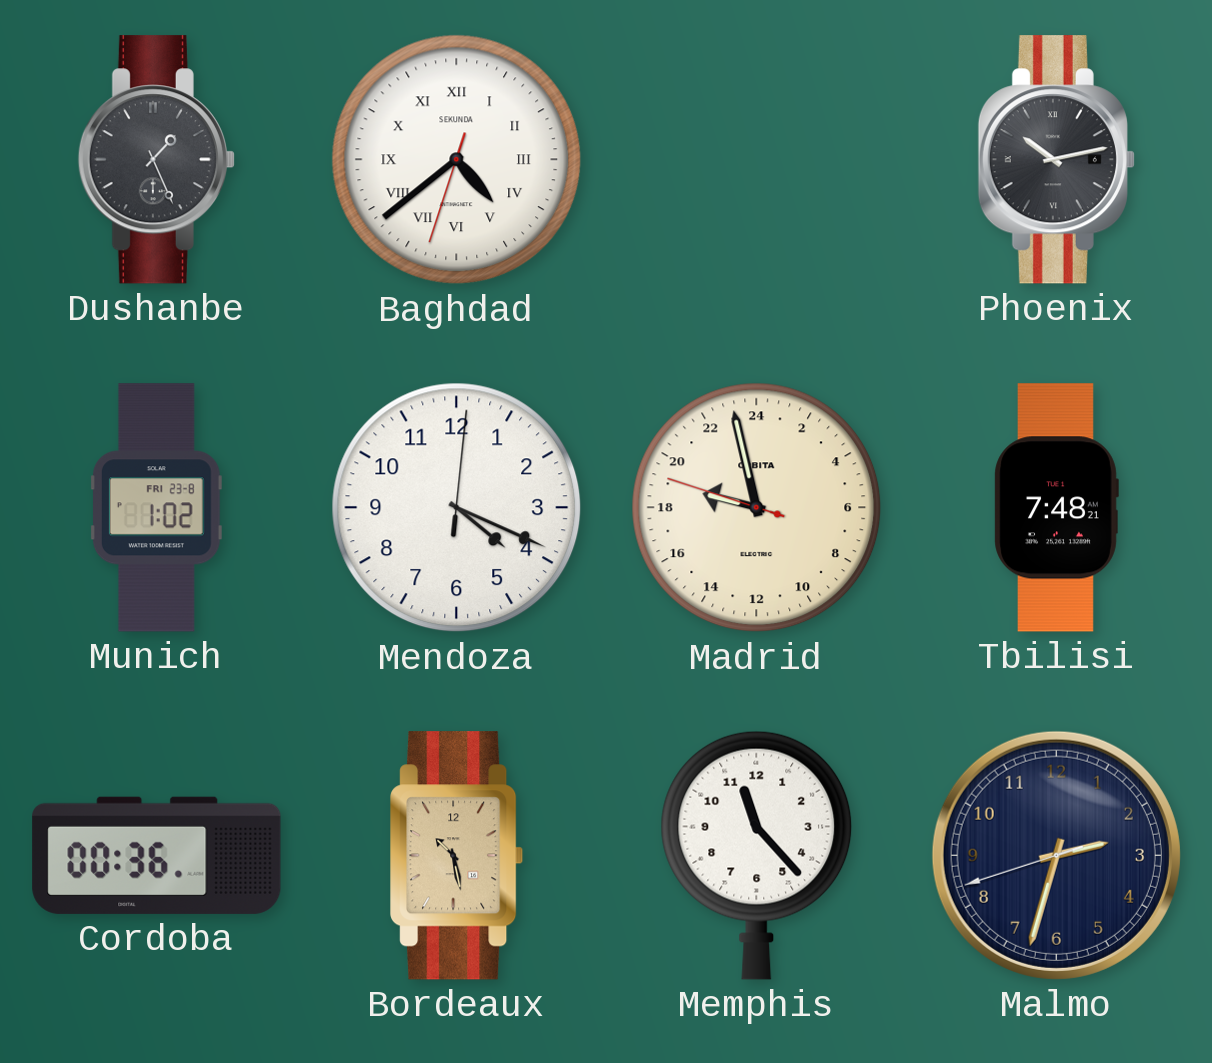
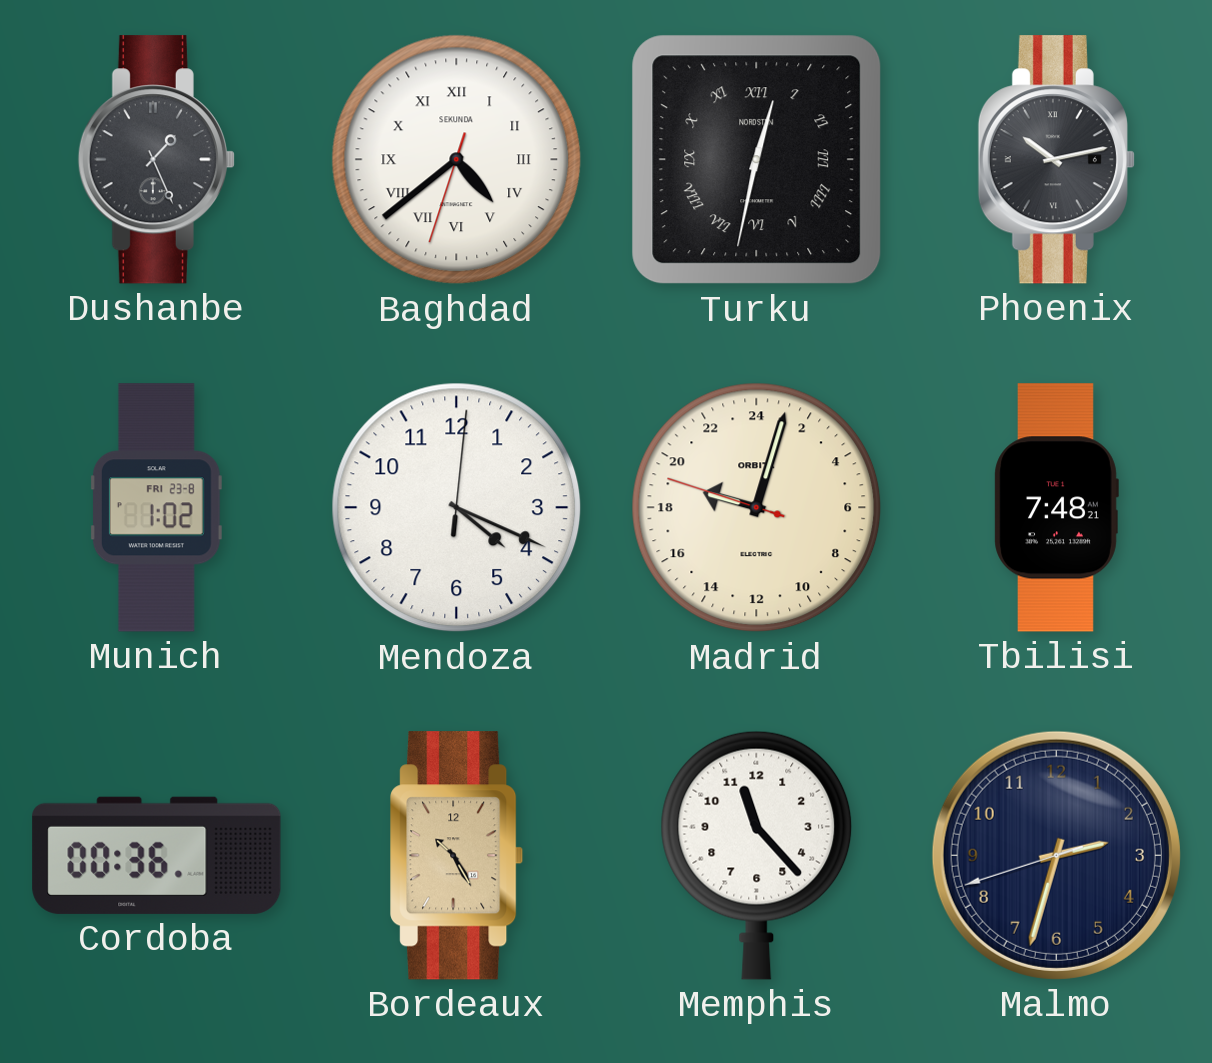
Turku: none -> 12:32 (757, 160)
Madrid: 18:57 -> 19:02 (757, 508)
Bordeaux: 10:28 -> 10:25 (457, 856)
